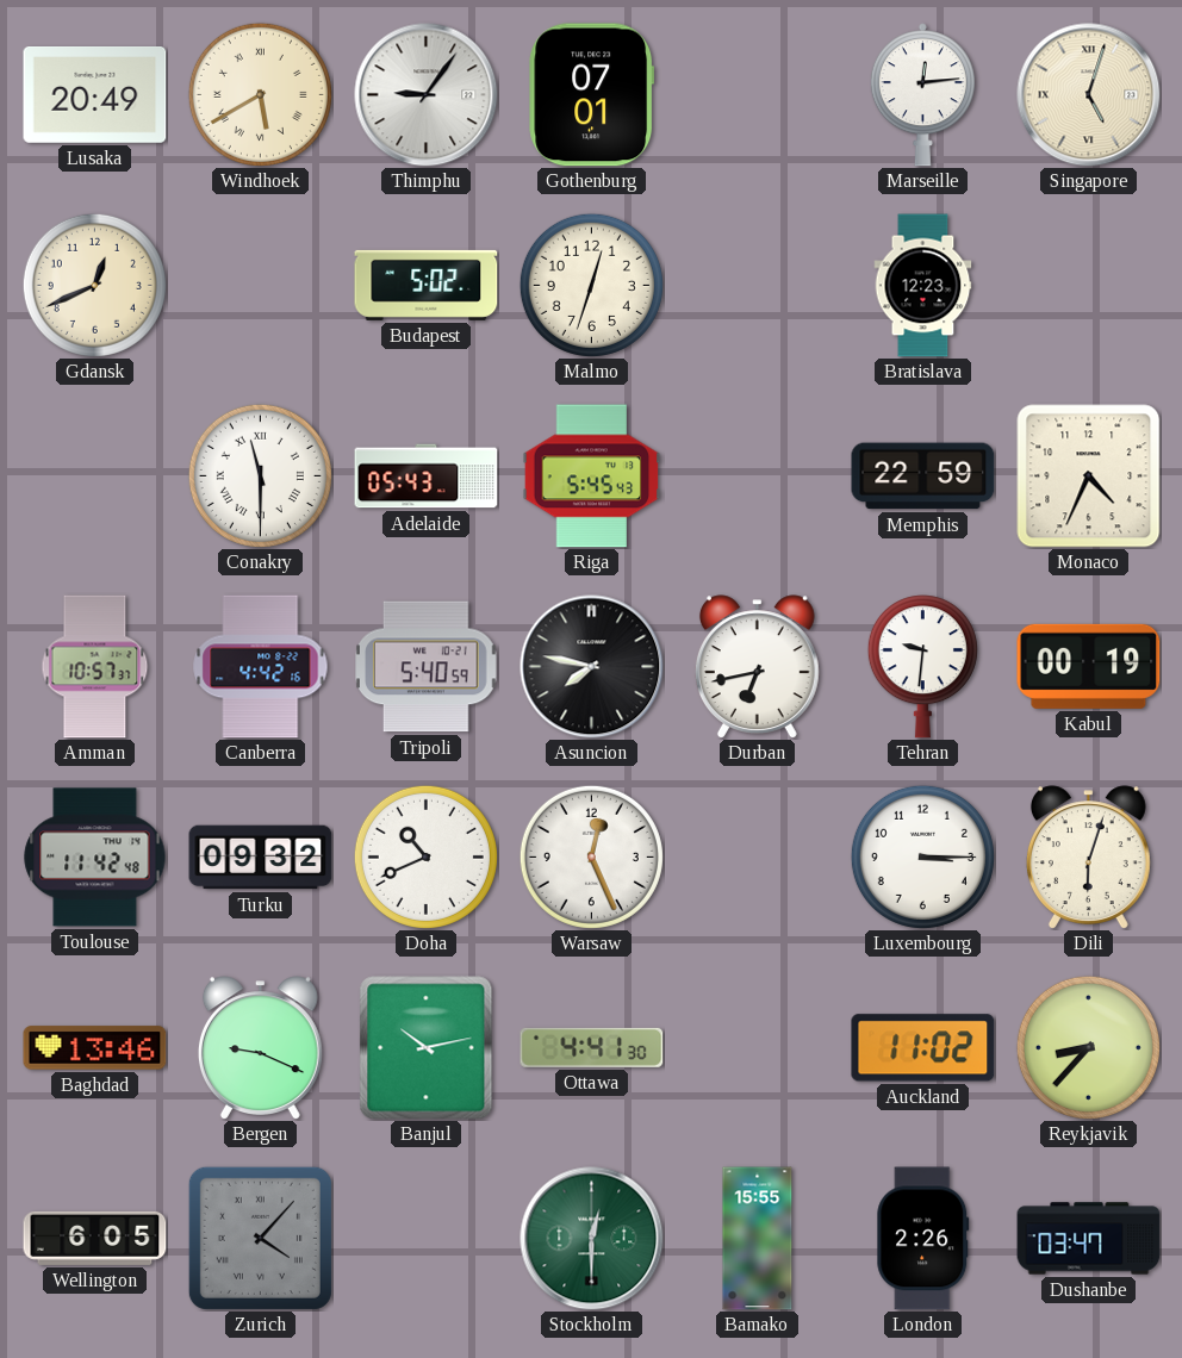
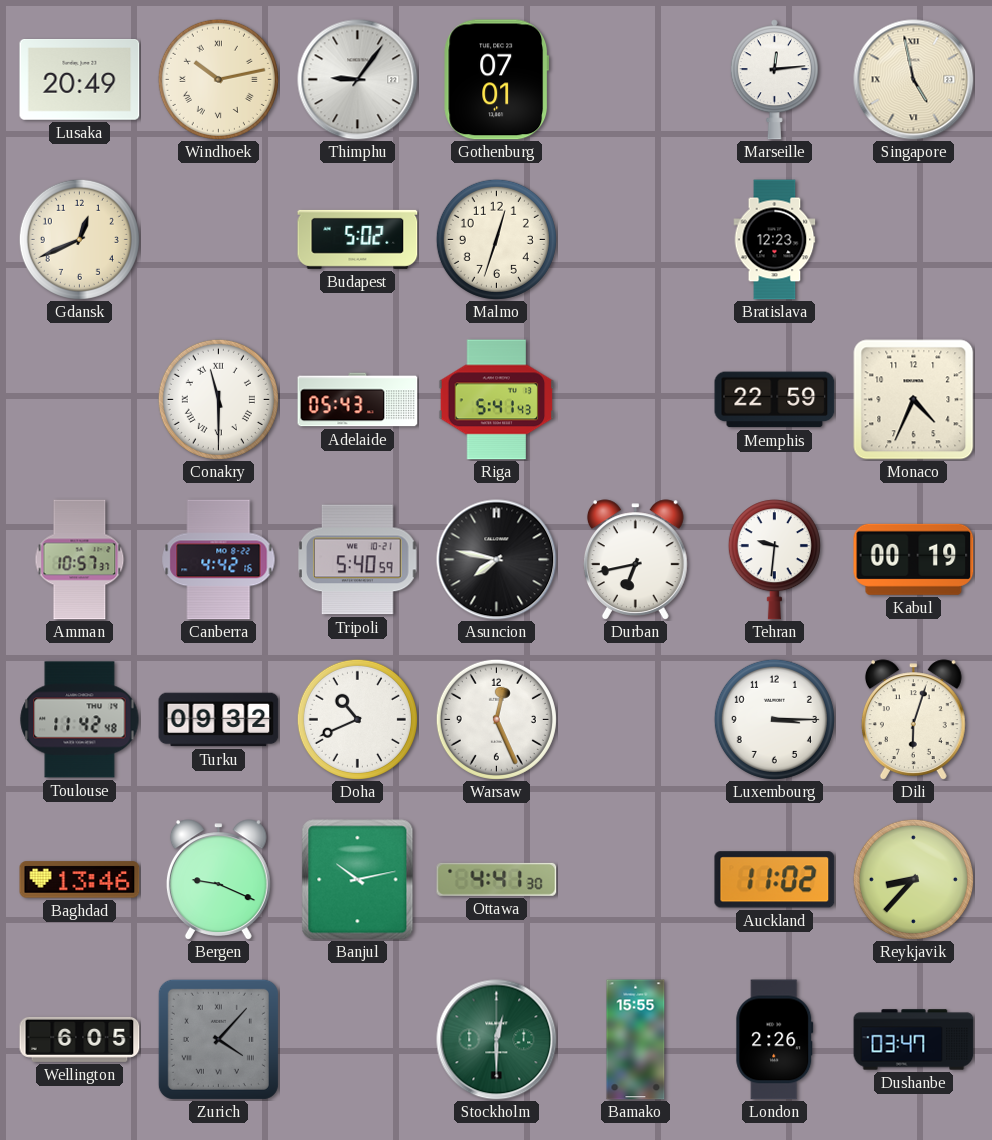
Windhoek: 5:40 -> 10:13 (218, 79)
Singapore: 5:03 -> 4:58 (914, 80)
Riga: 5:45 -> 5:41 (497, 400)
